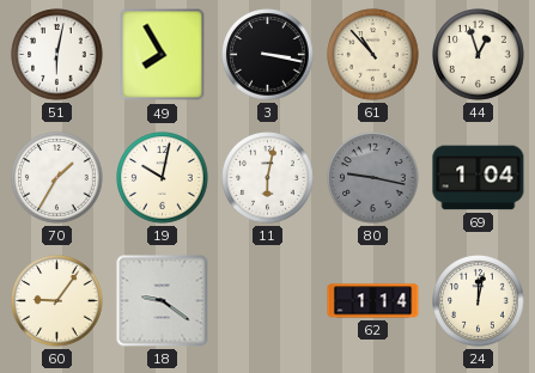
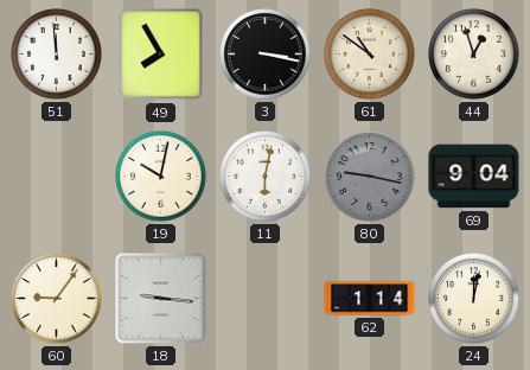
51: 6:02 -> 11:59 (57, 55)
61: 10:53 -> 10:51 (370, 55)
70: 1:35 -> none (57, 178)
69: 1:04 -> 9:04 (474, 177)
18: 9:21 -> 9:16 (161, 299)
